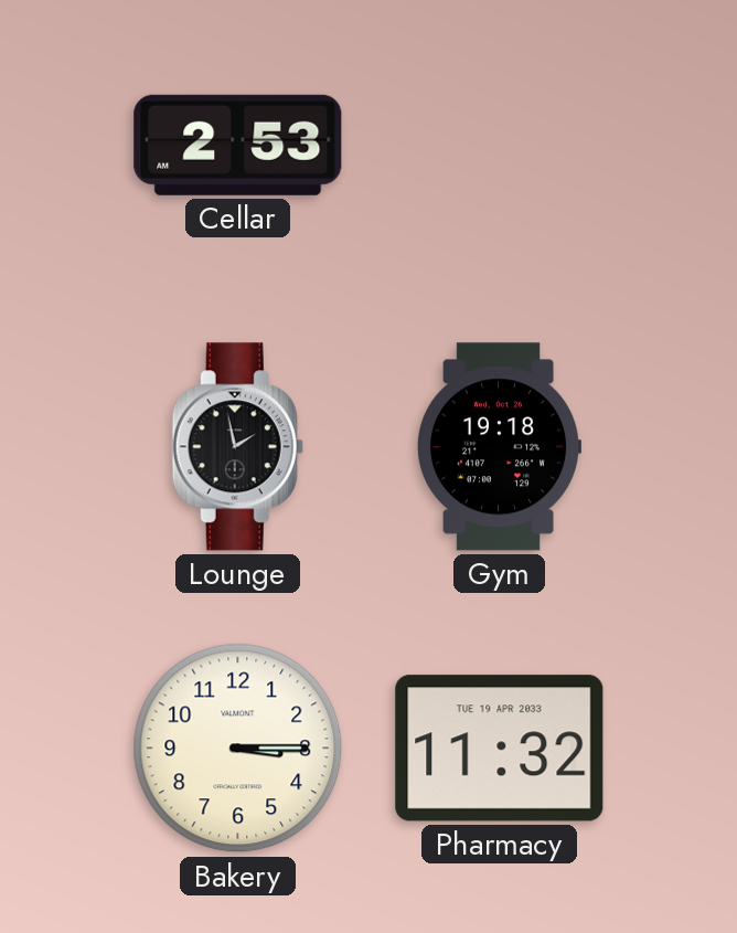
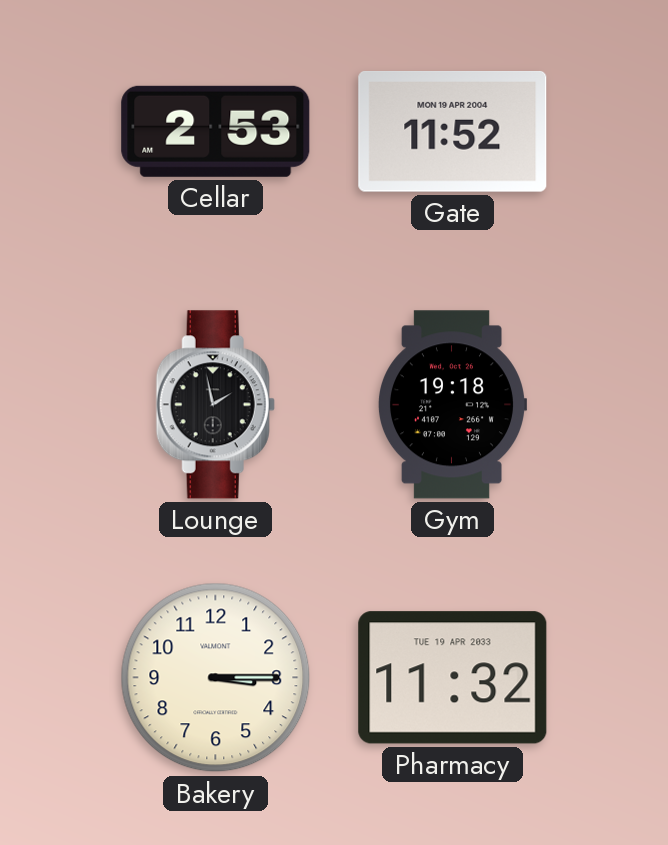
Gate: none -> 11:52 (453, 131)
